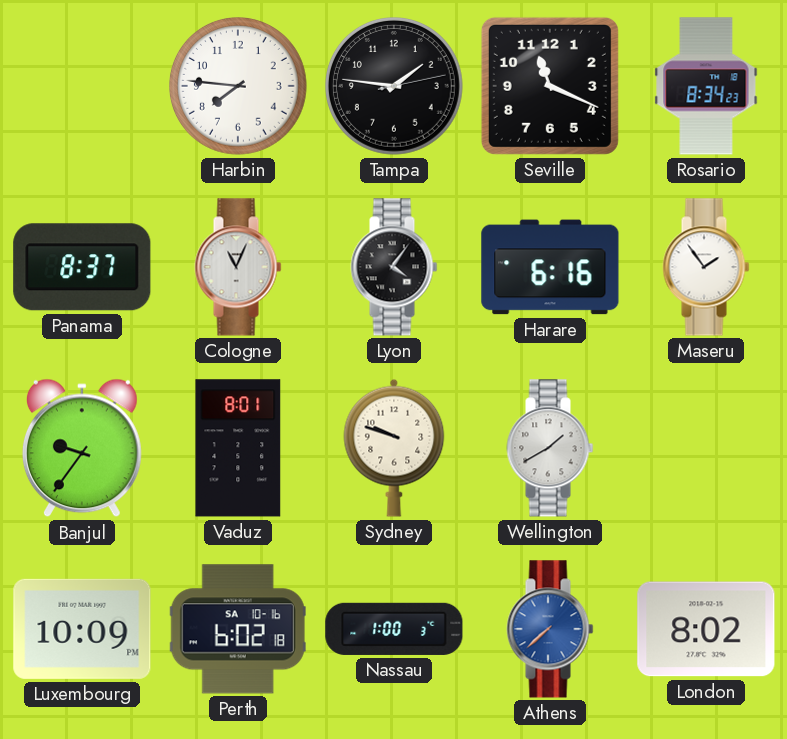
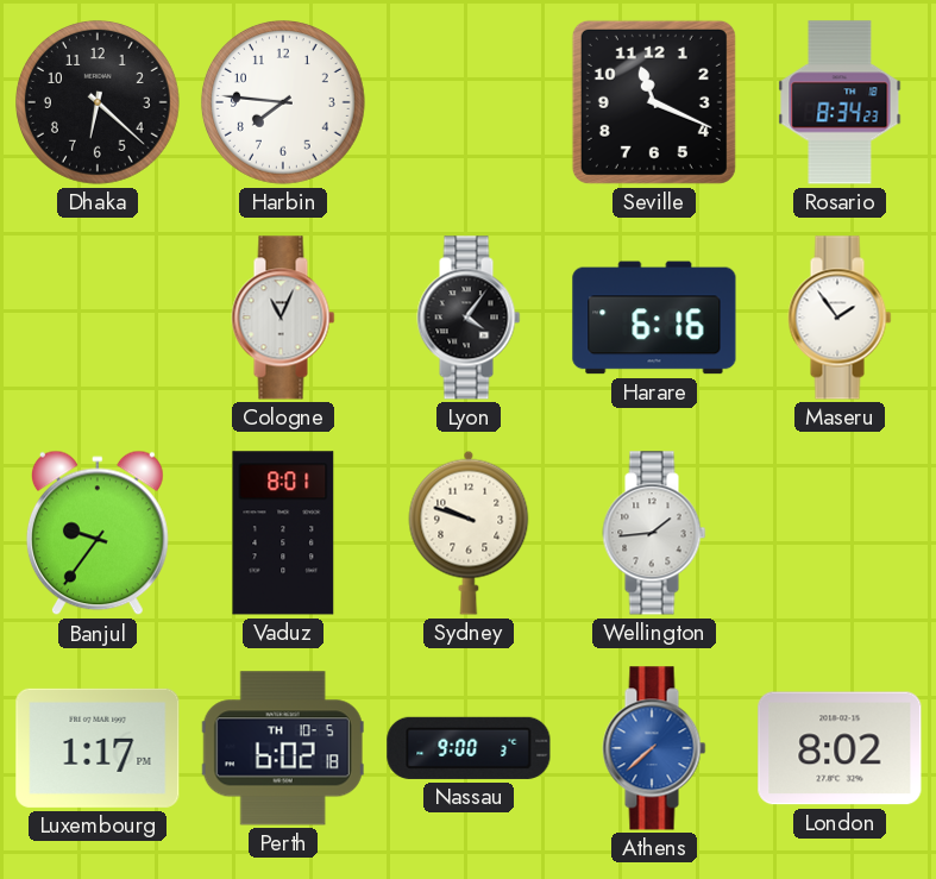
Dhaka: none -> 6:22 (99, 103)
Tampa: 1:46 -> none (395, 87)
Panama: 8:37 -> none (82, 267)
Wellington: 1:40 -> 1:44 (654, 533)
Luxembourg: 10:09 -> 1:17 (98, 748)
Perth date: SA 10-16 -> TH 10-5 (283, 748)
Nassau: 1:00 -> 9:00 (469, 748)
